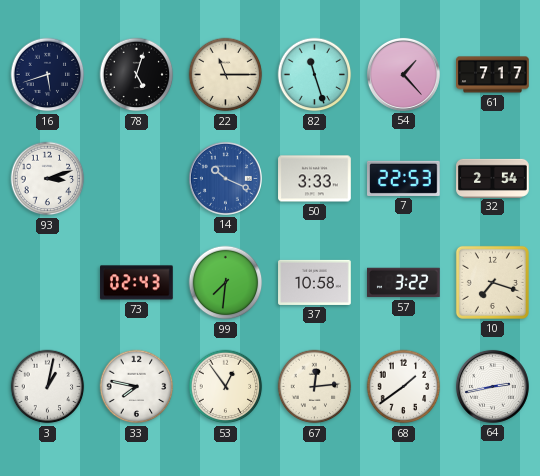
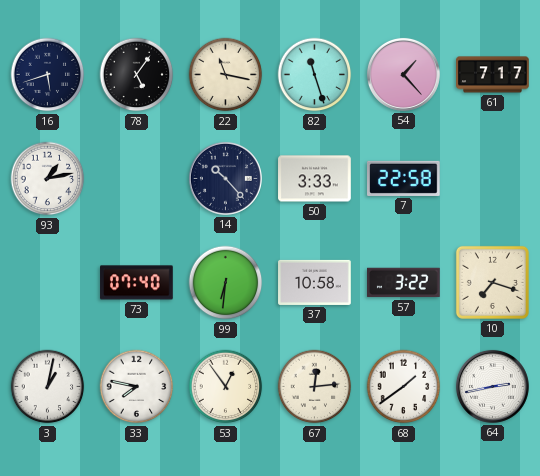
78: 5:03 -> 5:06 (137, 75)
22: 11:15 -> 11:17 (226, 75)
93: 3:12 -> 1:13 (48, 179)
14: 10:19 -> 10:23 (225, 178)
14 dial: blue -> navy (225, 178)
7: 22:53 -> 22:58 (404, 178)
32: 2:54 -> none (493, 178)
73: 02:43 -> 07:40 (137, 283)
99: 7:31 -> 6:31 (226, 283)
